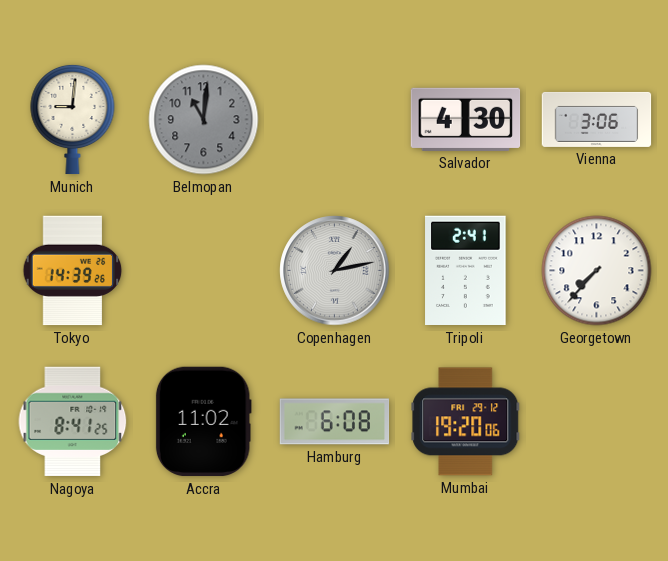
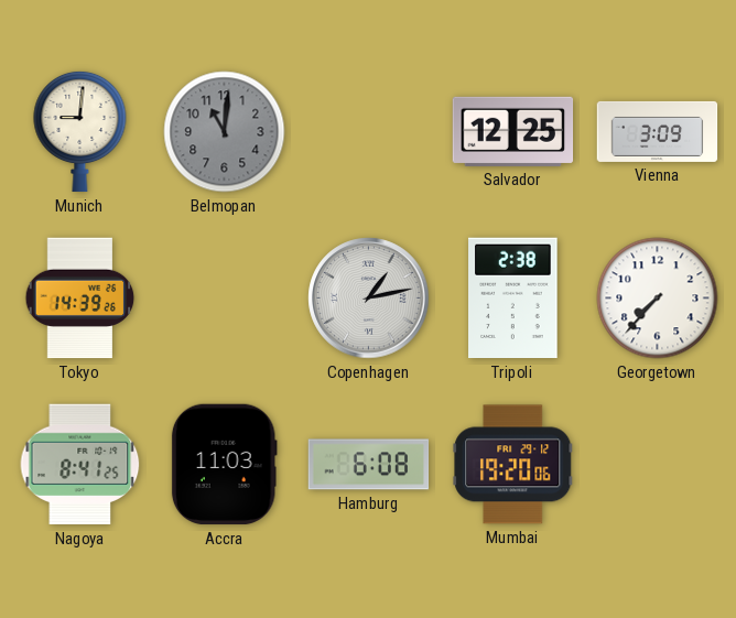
Salvador: 4:30 -> 12:25 (513, 131)
Vienna: 3:06 -> 3:09 (658, 131)
Tripoli: 2:41 -> 2:38 (513, 299)
Accra: 11:02 -> 11:03 (224, 465)
